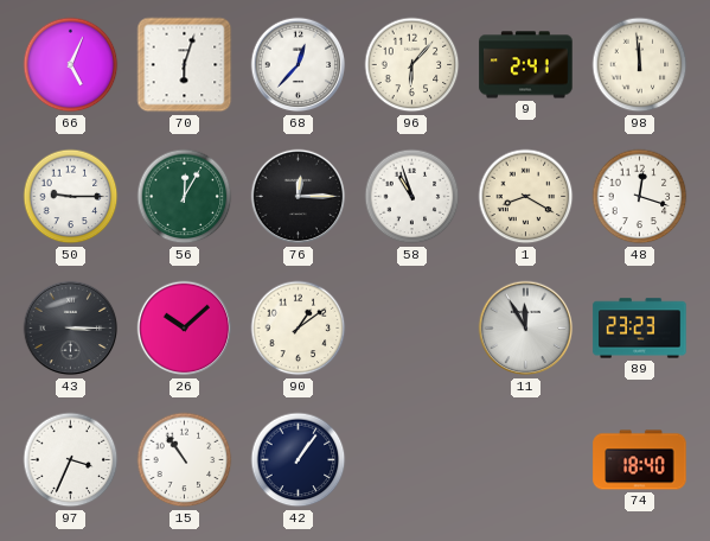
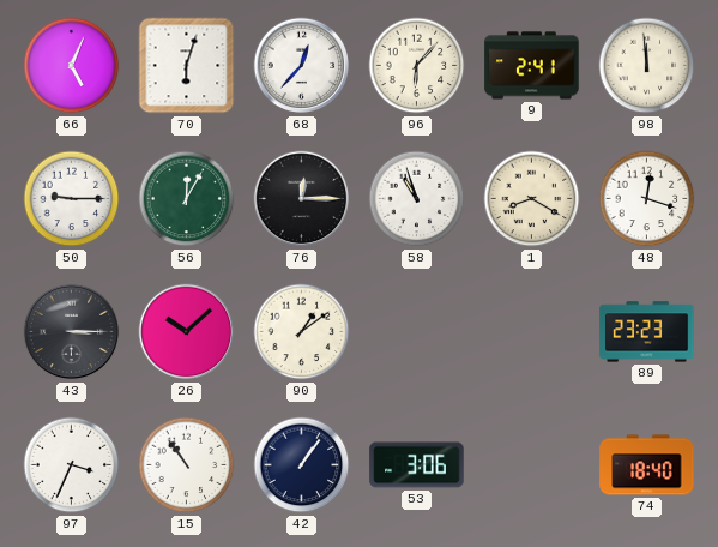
11: 11:55 -> none (526, 329)
53: none -> 3:06 (417, 465)
